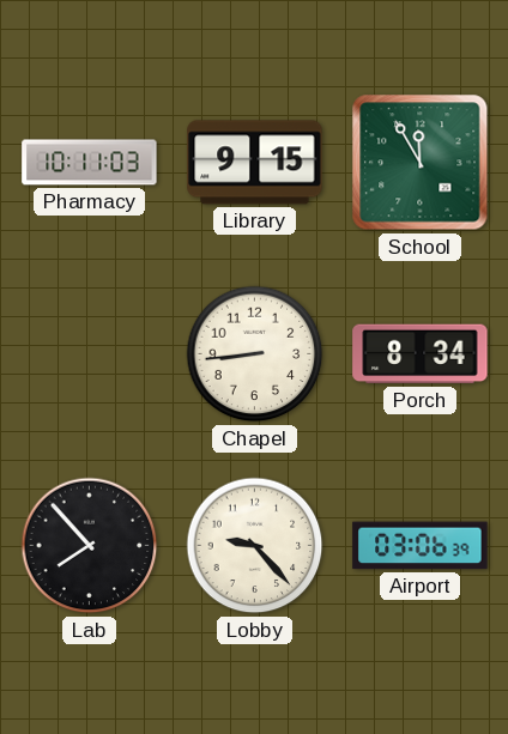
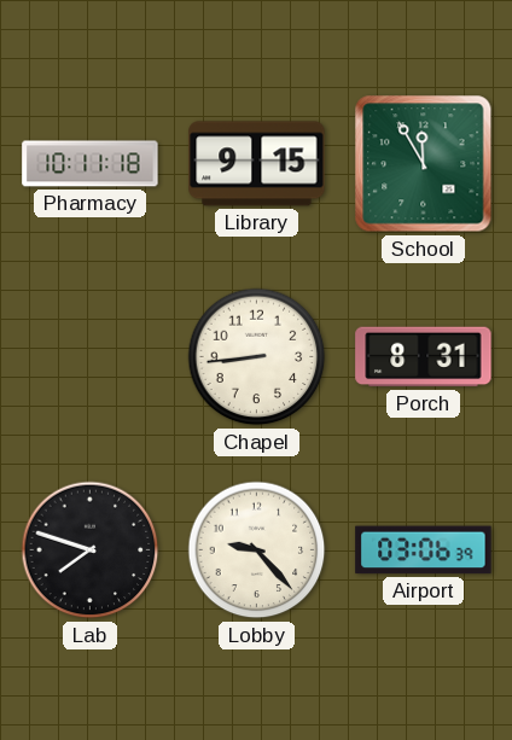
Pharmacy: 10:11:03 -> 10:11:18 (91, 164)
Porch: 8:34 -> 8:31 (424, 357)
Lab: 7:53 -> 7:48 (91, 550)
